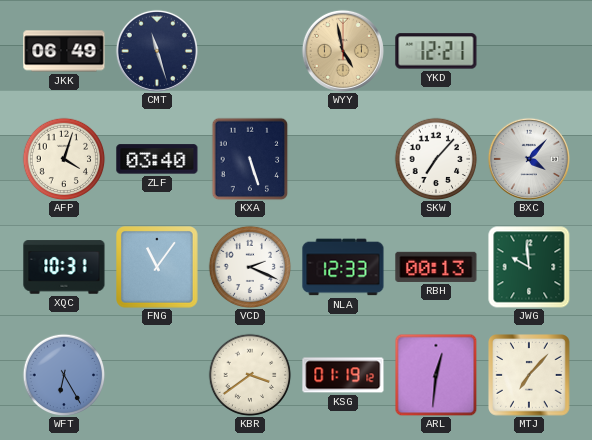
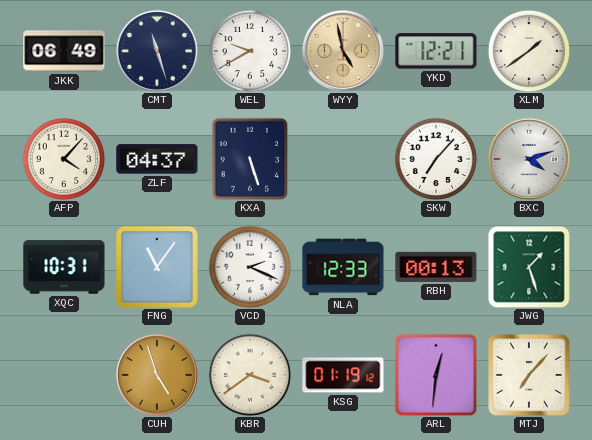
WEL: none -> 9:40 (250, 51)
XLM: none -> 1:39 (529, 51)
AFP: 4:03 -> 4:07 (64, 159)
ZLF: 03:40 -> 04:37 (157, 159)
BXC: 4:07 -> 4:12 (529, 159)
JWG: 9:59 -> 1:27 (529, 267)
WFT: 6:25 -> none (64, 375)
CUH: none -> 4:57 (157, 375)
